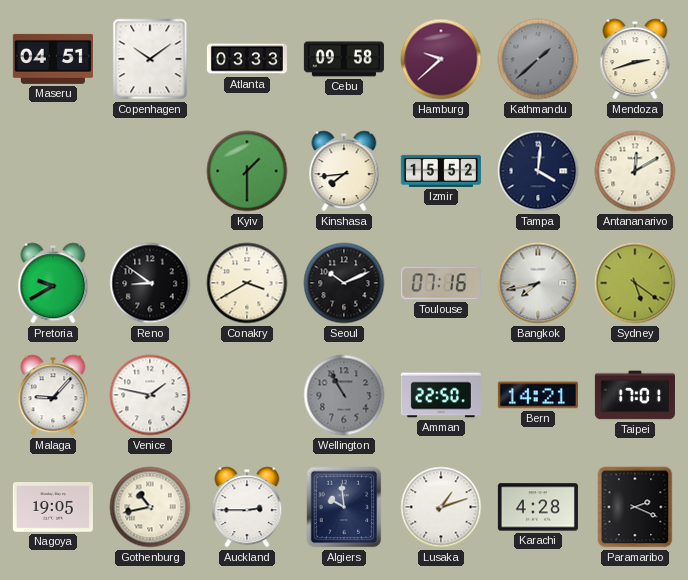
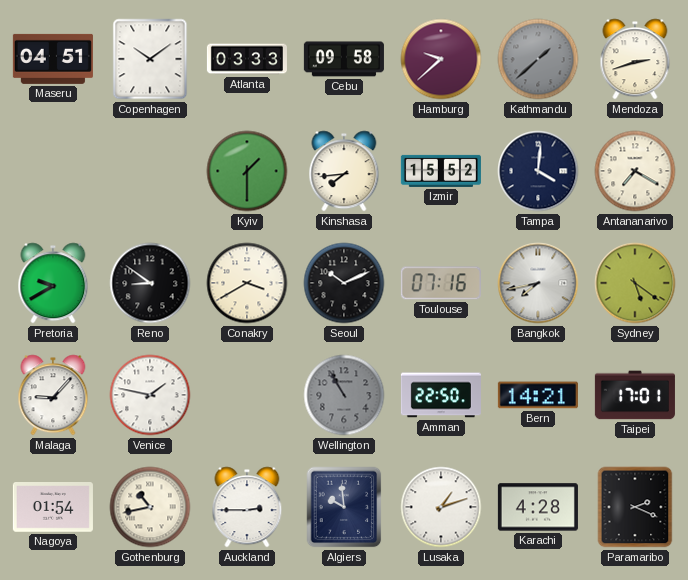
Antananarivo: 12:10 -> 7:20 (635, 171)
Nagoya: 19:05 -> 01:54 (53, 508)
